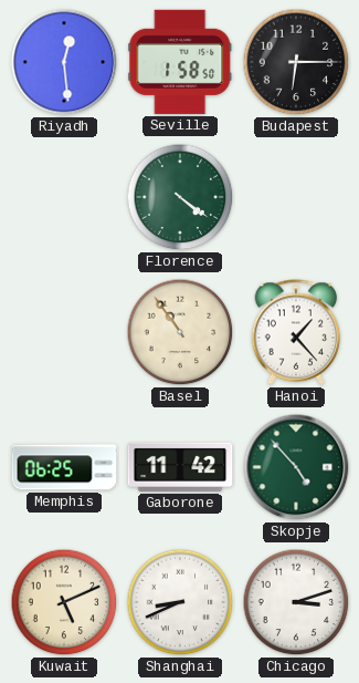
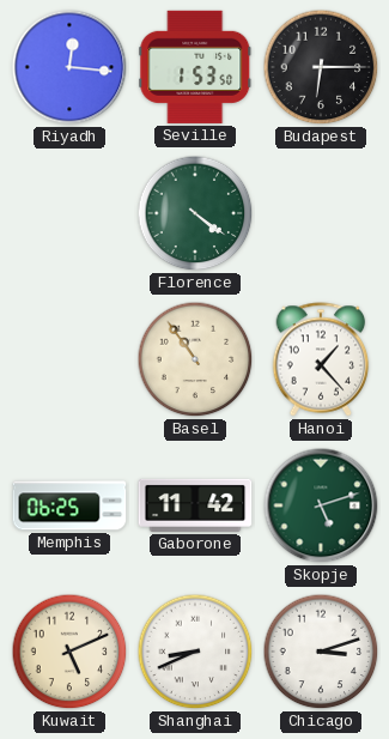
Riyadh: 12:29 -> 12:16 (69, 67)
Seville: 1:58 -> 1:53 (195, 67)
Skopje: 4:53 -> 5:12 (321, 505)
